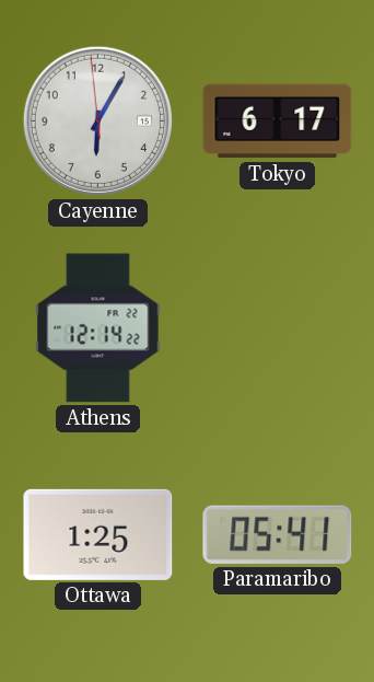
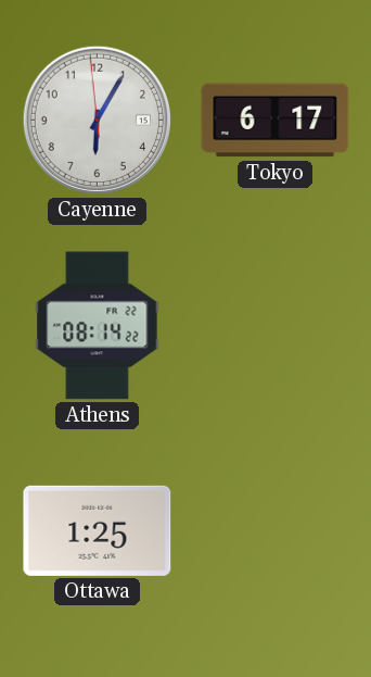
Athens: 12:14 -> 08:14 (98, 326)
Paramaribo: 05:41 -> none (278, 534)
